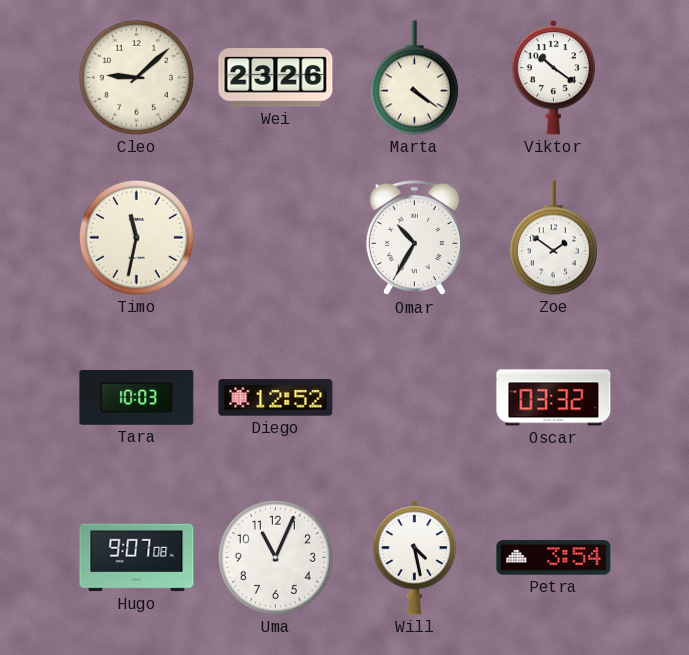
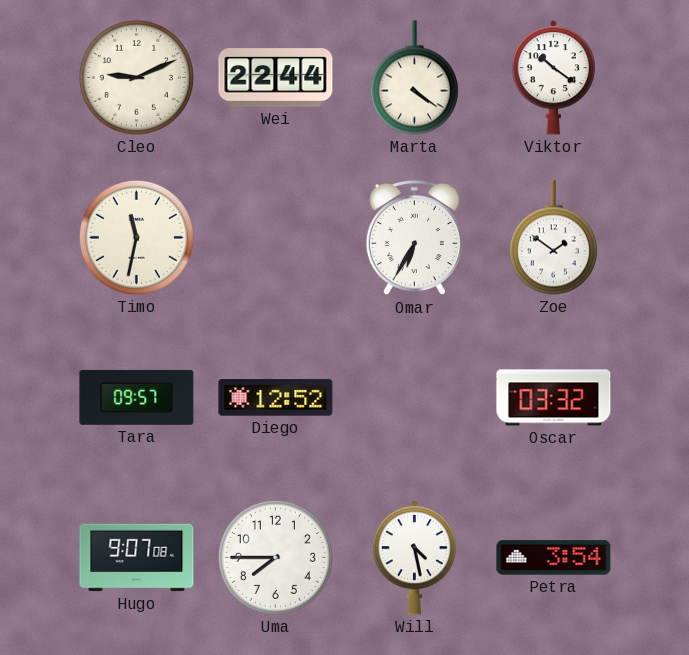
Cleo: 9:08 -> 9:11 (136, 77)
Wei: 23:26 -> 22:44 (276, 78)
Omar: 10:35 -> 6:35 (414, 238)
Tara: 10:03 -> 09:57 (137, 397)
Uma: 11:04 -> 7:45 (275, 557)
